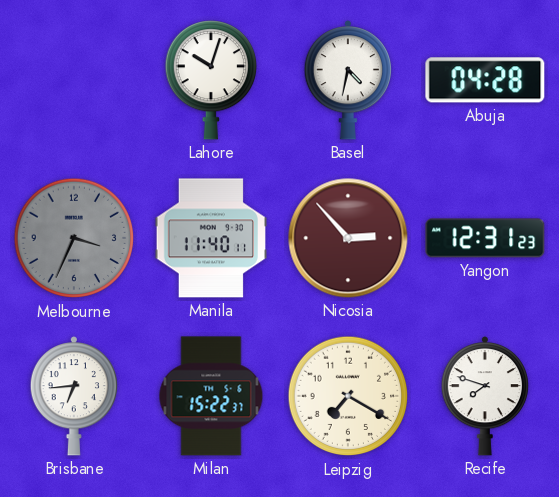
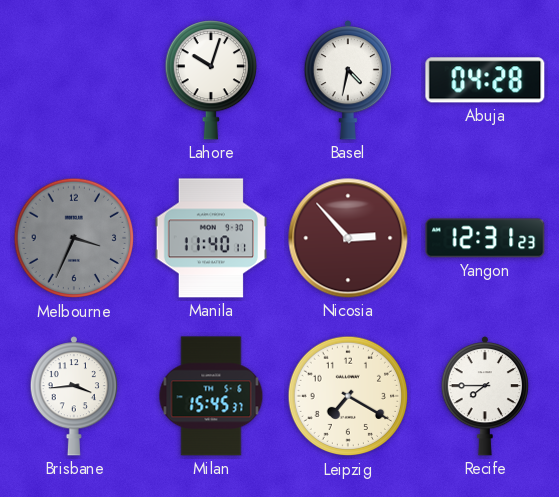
Brisbane: 6:44 -> 3:44 (73, 397)
Milan: 15:22 -> 15:45 (211, 396)
Recife: 7:48 -> 7:45 (484, 397)
